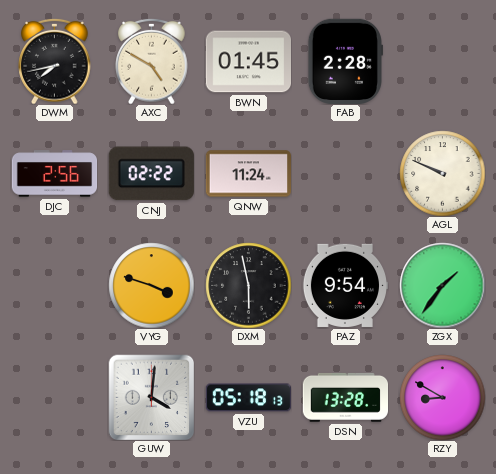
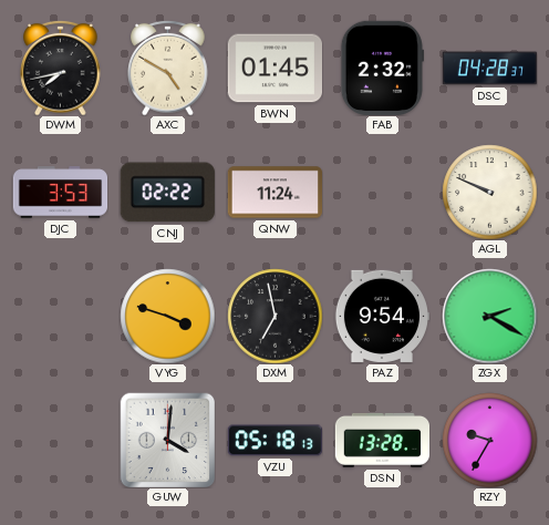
FAB: 2:28 -> 2:32 (382, 68)
DSC: none -> 04:28 (489, 69)
DJC: 2:56 -> 3:53 (60, 193)
DXM: 5:58 -> 6:58 (274, 316)
ZGX: 1:36 -> 2:20 (489, 316)
RZY: 8:50 -> 9:35 (489, 440)
